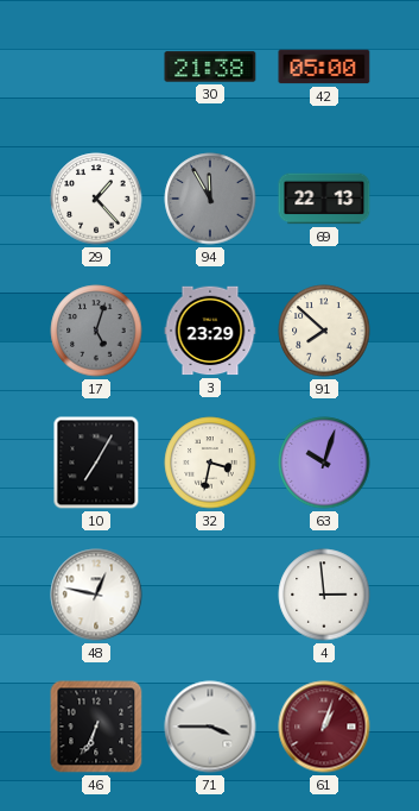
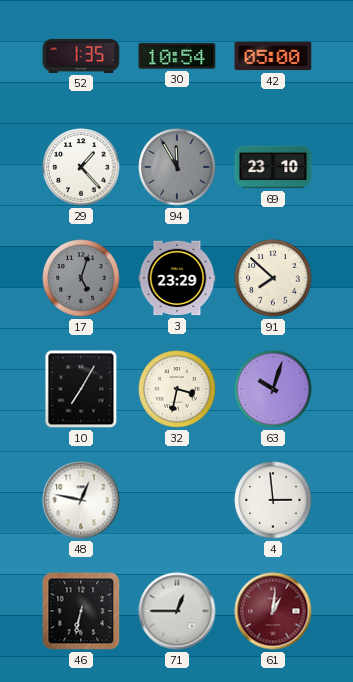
52: none -> 1:35 (81, 56)
30: 21:38 -> 10:54 (177, 56)
69: 22:13 -> 23:10 (273, 167)
46: 6:34 -> 6:32 (81, 611)
71: 3:45 -> 12:45 (177, 611)
61: 1:03 -> 1:01 (273, 611)
